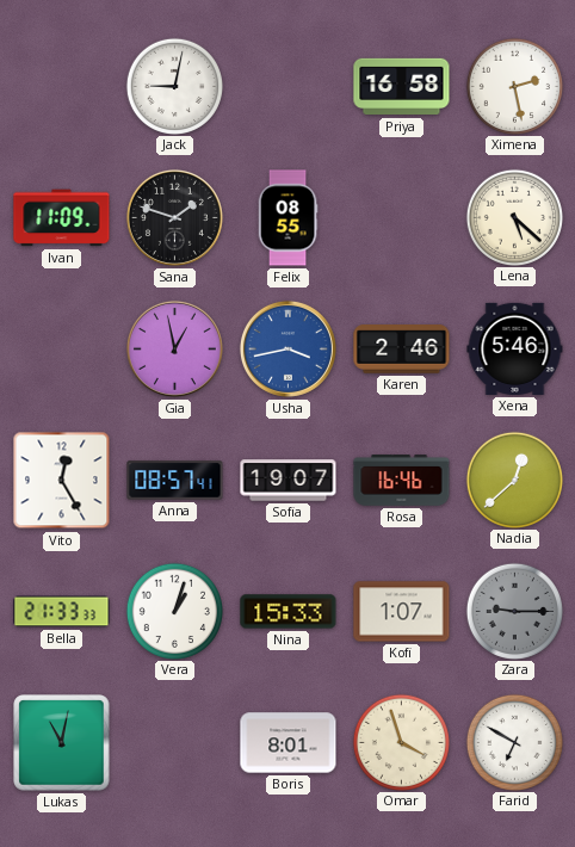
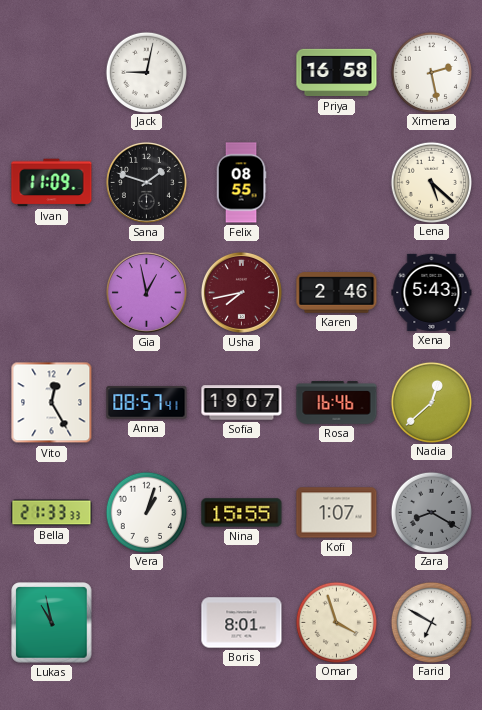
Usha: 3:43 -> 7:43 (241, 292)
Usha dial: blue -> burgundy (241, 292)
Xena: 5:46 -> 5:43 (432, 292)
Nina: 15:33 -> 15:55 (242, 513)
Zara: 9:15 -> 8:20 (431, 512)
Lukas: 11:02 -> 10:58 (52, 623)
